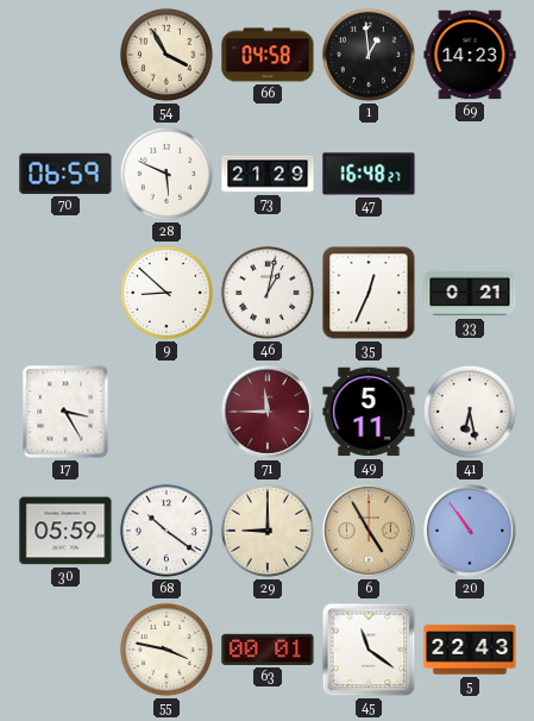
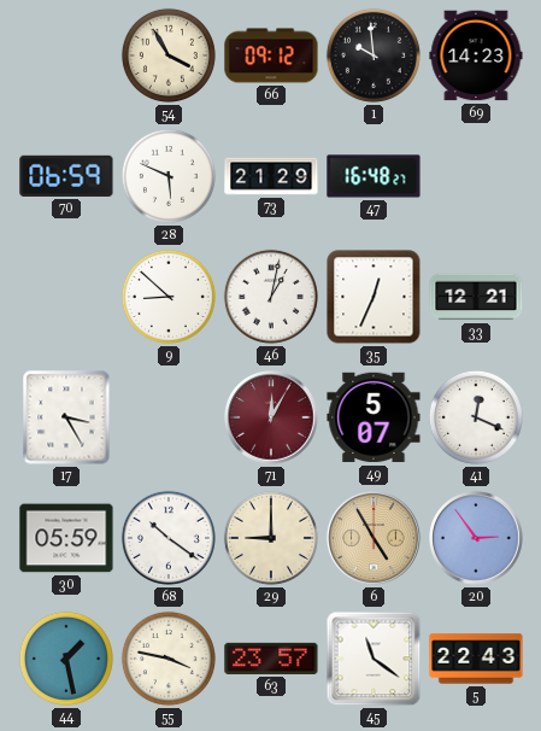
66: 04:58 -> 09:12 (271, 55)
1: 12:59 -> 9:59 (374, 55)
33: 0:21 -> 12:21 (476, 297)
71: 11:45 -> 12:05 (271, 417)
49: 5:11 -> 5:07 (374, 417)
41: 6:28 -> 12:19 (476, 417)
20: 10:54 -> 2:54 (476, 538)
44: none -> 1:28 (66, 659)
63: 00:01 -> 23:57 (271, 659)
